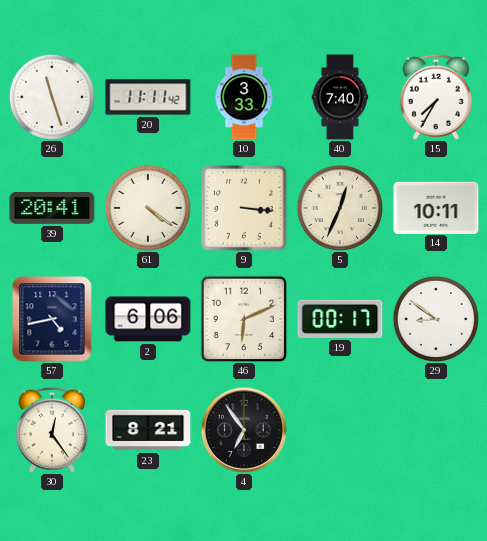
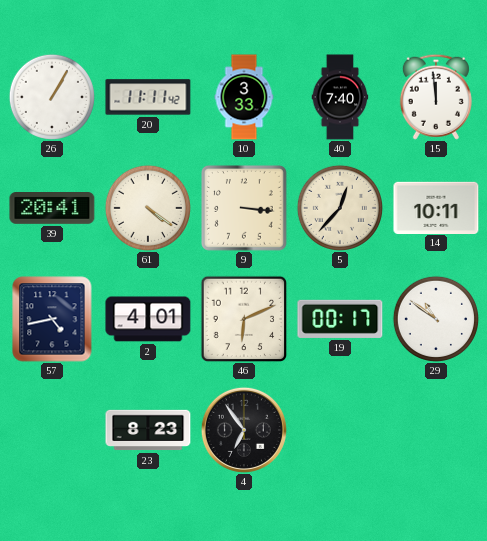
26: 11:27 -> 1:05 (52, 97)
15: 7:35 -> 11:59 (436, 97)
5: 12:34 -> 12:37 (340, 208)
2: 6:06 -> 4:01 (148, 319)
29: 8:51 -> 10:51 (436, 319)
30: 12:24 -> none (52, 430)
23: 8:21 -> 8:23 (148, 430)
